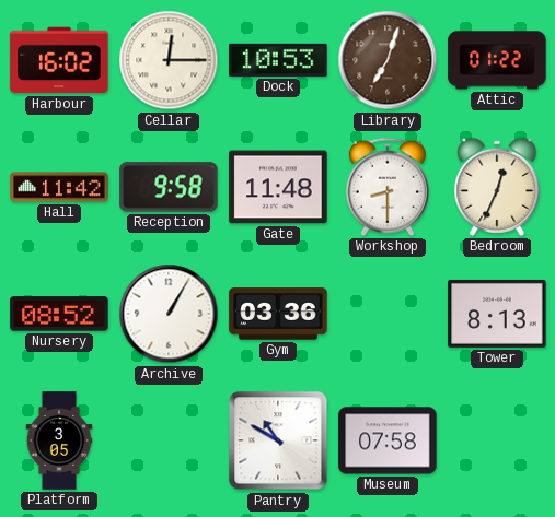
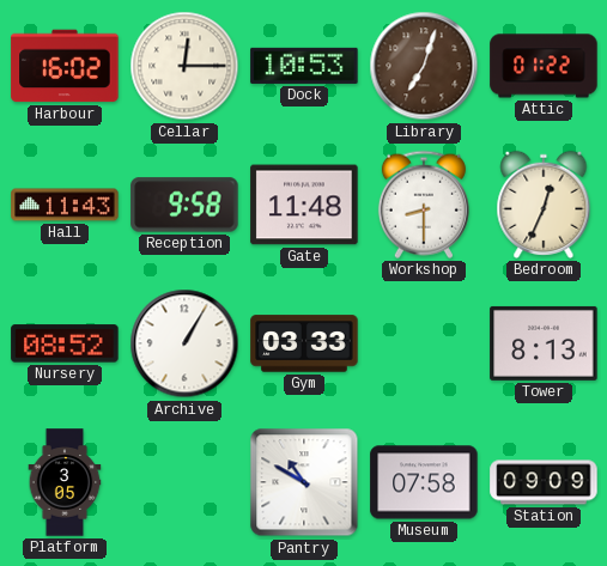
Hall: 11:42 -> 11:43 (65, 205)
Gym: 03:36 -> 03:33 (304, 343)
Station: none -> 09:09 (544, 482)
